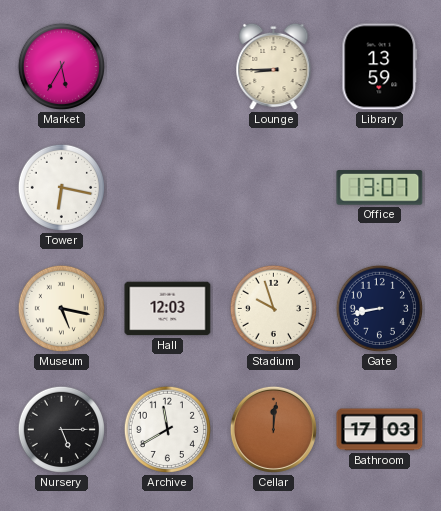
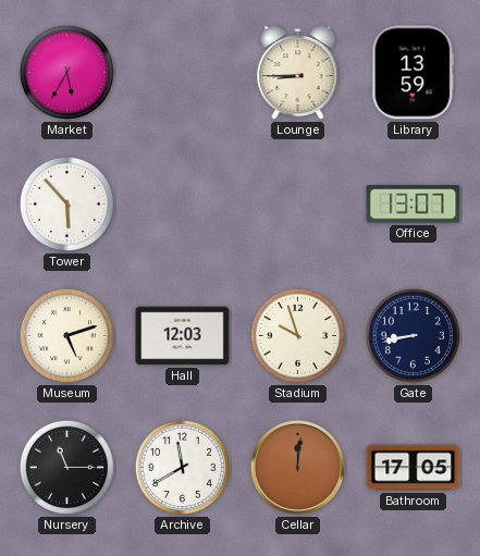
Tower: 6:17 -> 5:53 (66, 203)
Museum: 5:17 -> 5:12 (66, 335)
Nursery: 5:15 -> 11:15 (66, 467)
Bathroom: 17:03 -> 17:05 (414, 468)
